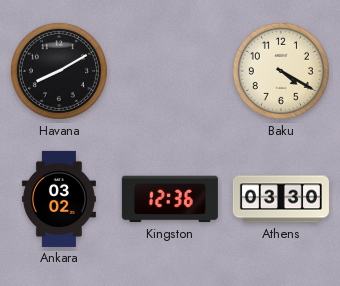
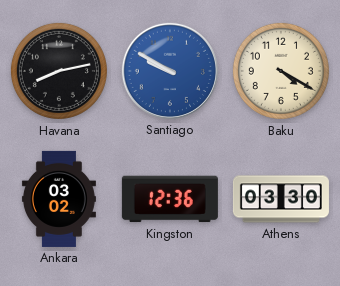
Havana: 8:10 -> 8:13 (59, 71)
Santiago: none -> 9:50 (170, 71)
